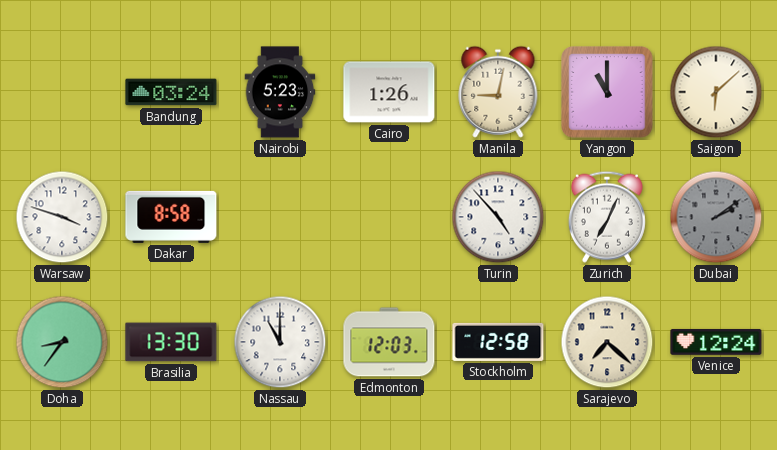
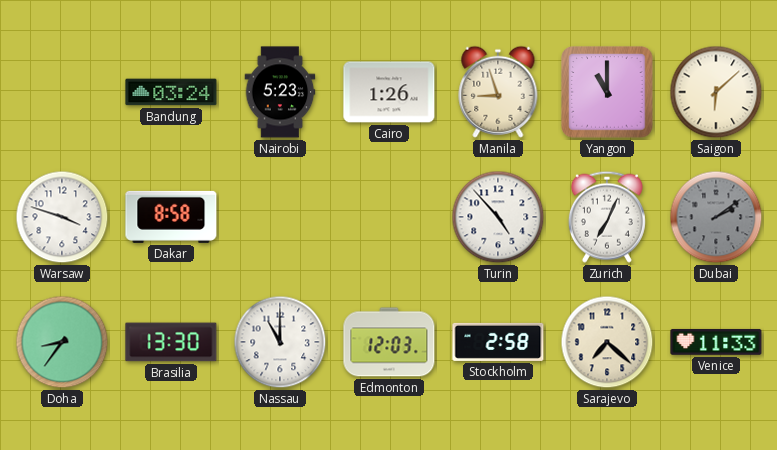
Manila: 9:02 -> 8:57 (498, 92)
Stockholm: 12:58 -> 2:58 (498, 342)
Venice: 12:24 -> 11:33 (716, 342)
